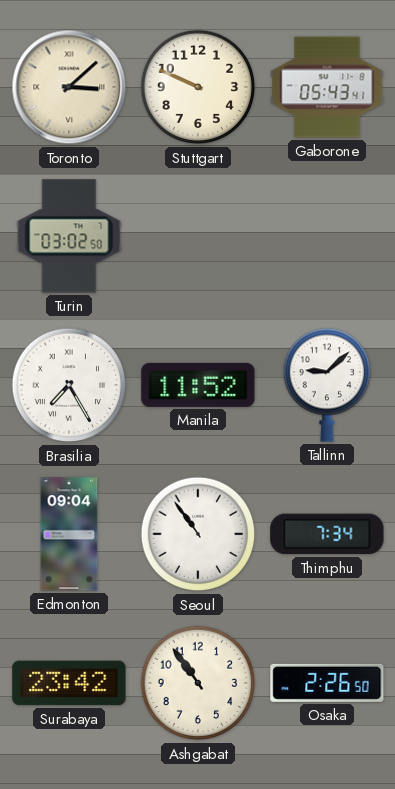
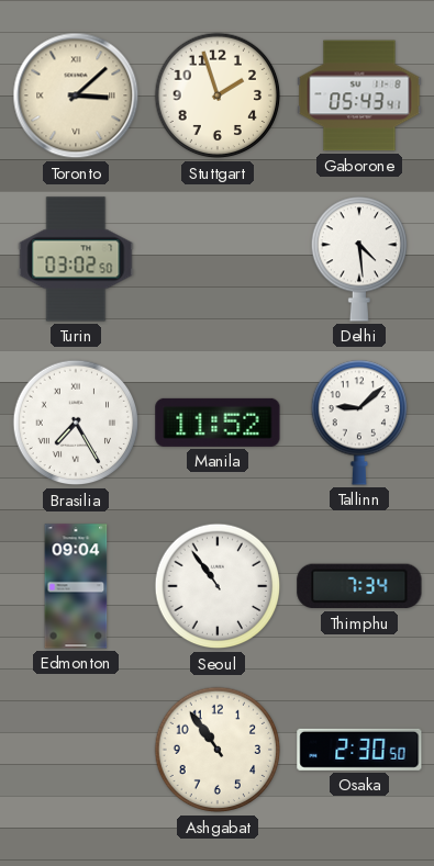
Stuttgart: 9:49 -> 1:57 (218, 95)
Delhi: none -> 4:29 (358, 259)
Surabaya: 23:42 -> none (69, 683)
Osaka: 2:26 -> 2:30 (359, 750)
